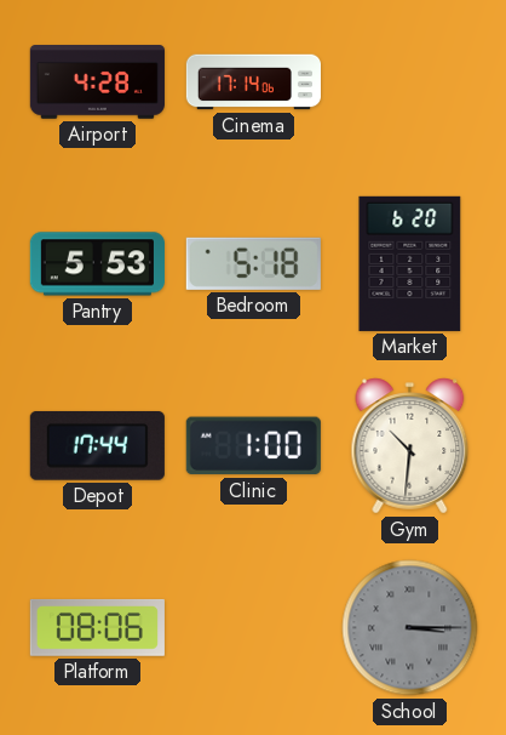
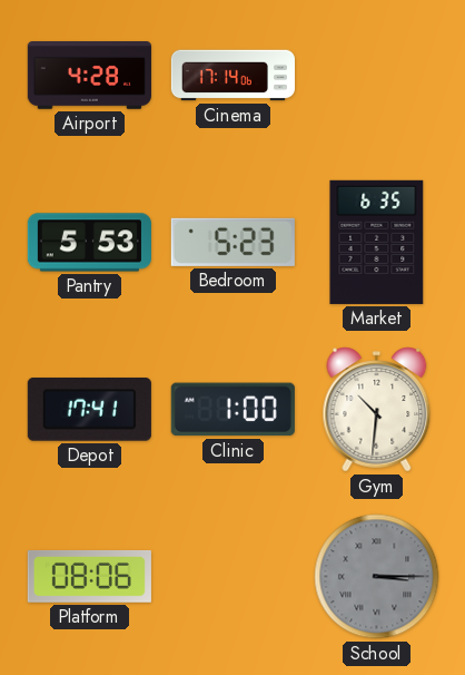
Bedroom: 5:18 -> 5:23 (233, 242)
Market: 6:20 -> 6:35 (377, 242)
Depot: 17:44 -> 17:41 (89, 410)
